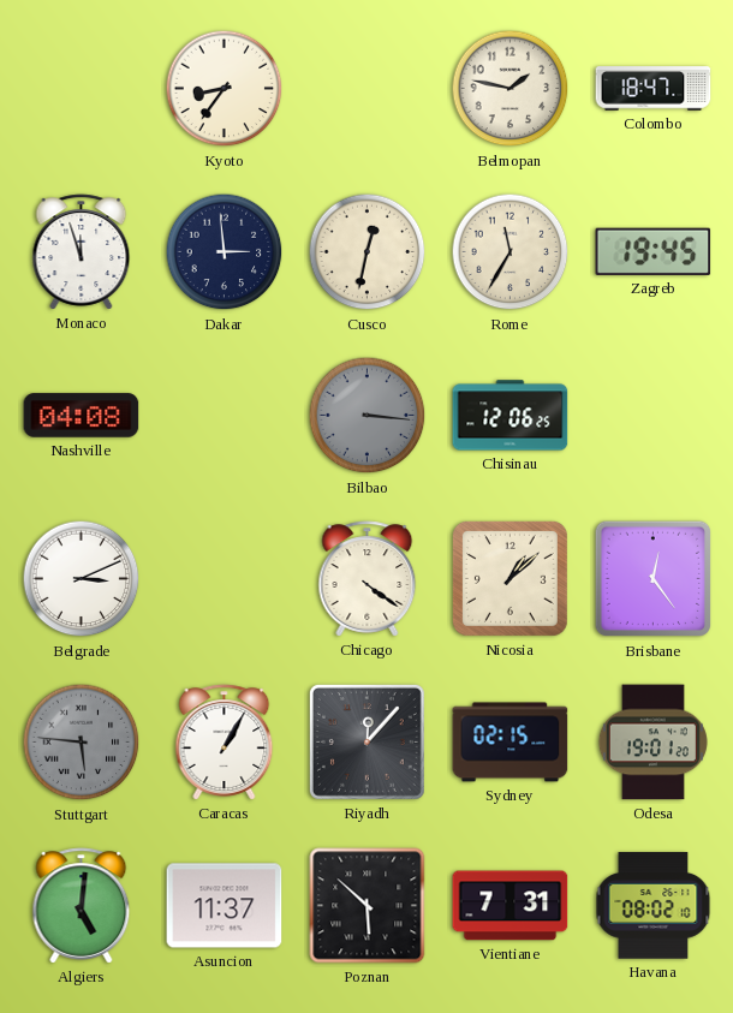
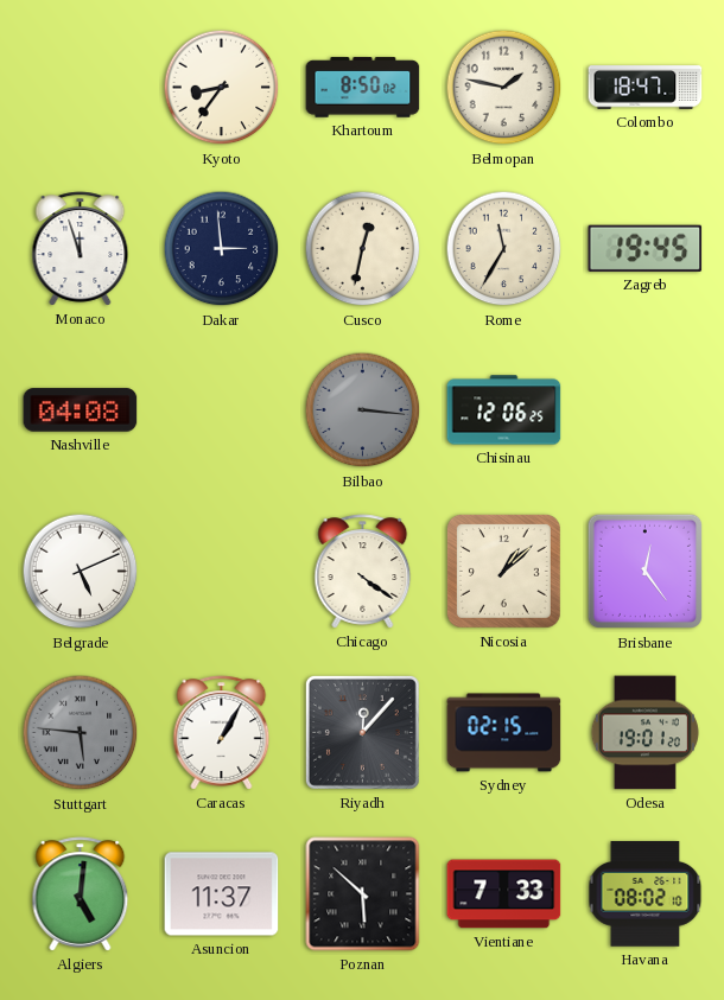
Khartoum: none -> 8:50 (363, 88)
Belgrade: 3:11 -> 5:11 (81, 572)
Vientiane: 7:31 -> 7:33 (504, 894)
